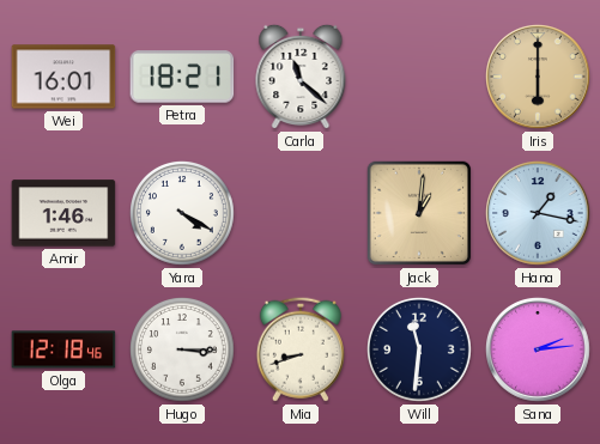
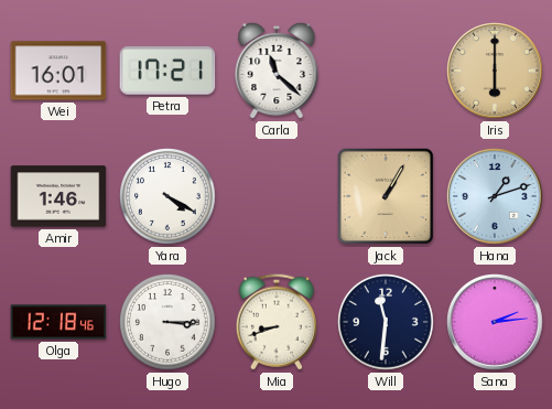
Petra: 18:21 -> 17:21 (167, 71)
Jack: 1:01 -> 1:05 (386, 196)
Hana: 1:17 -> 1:12 (496, 197)
